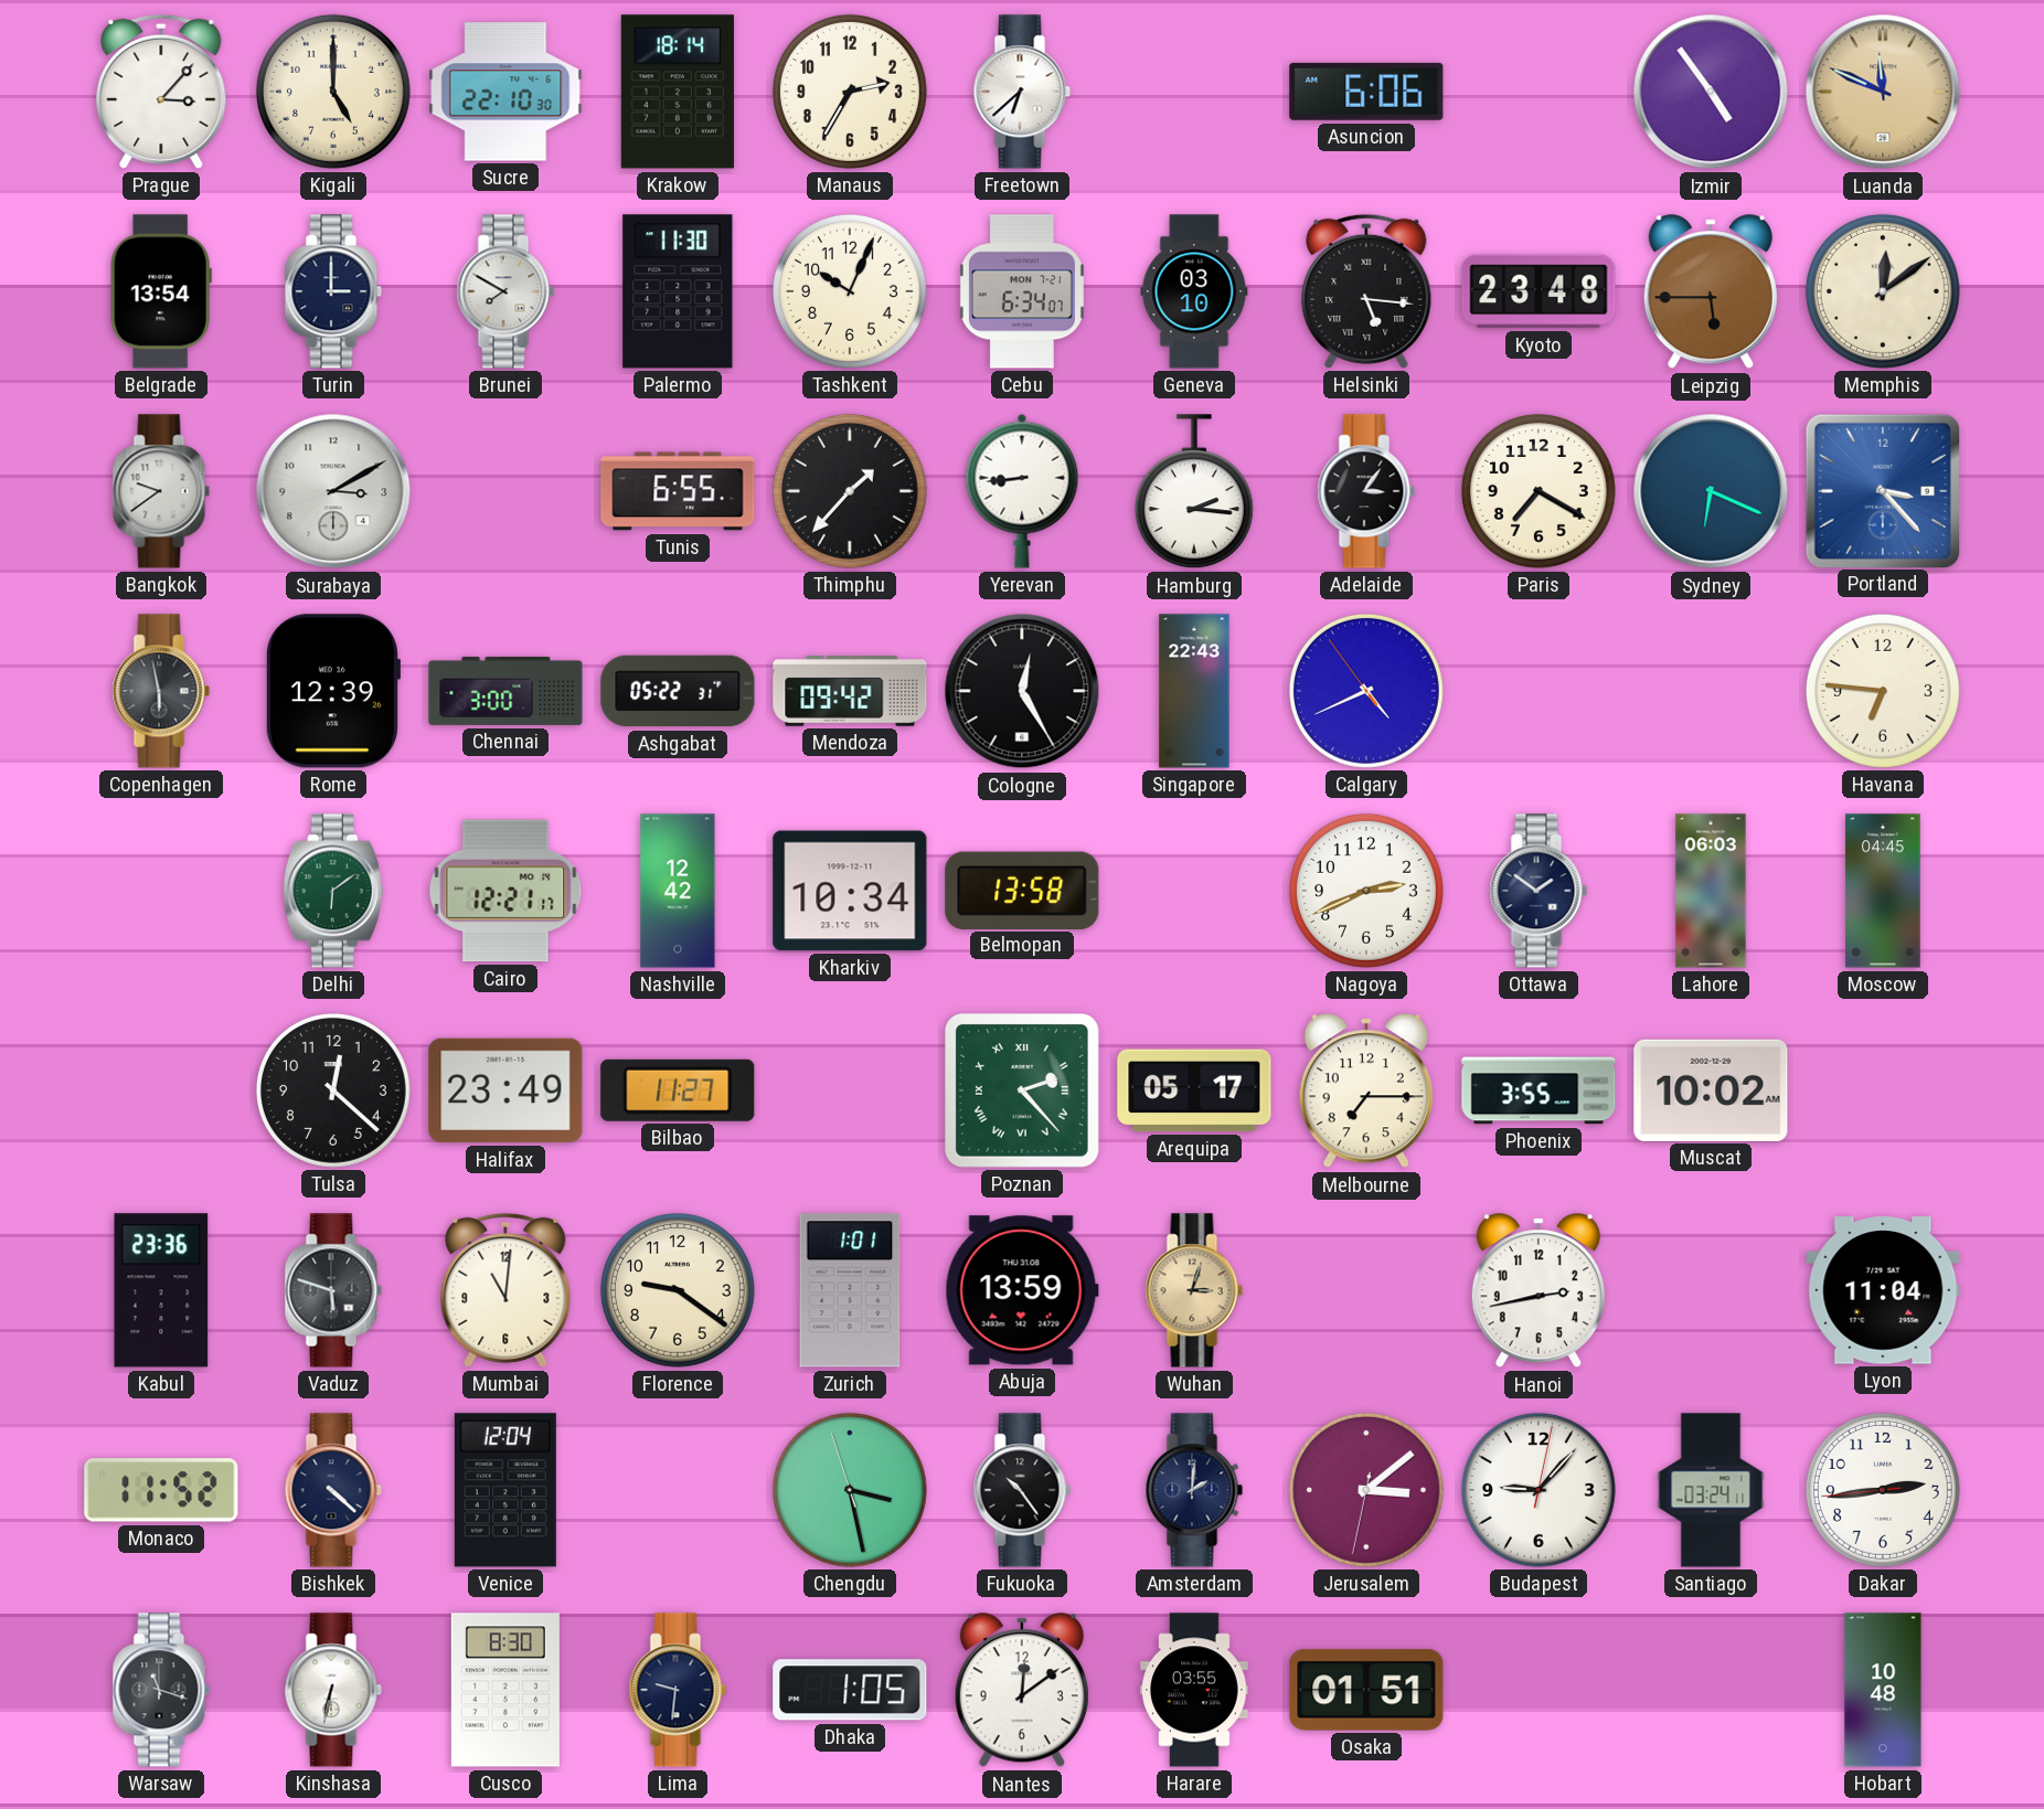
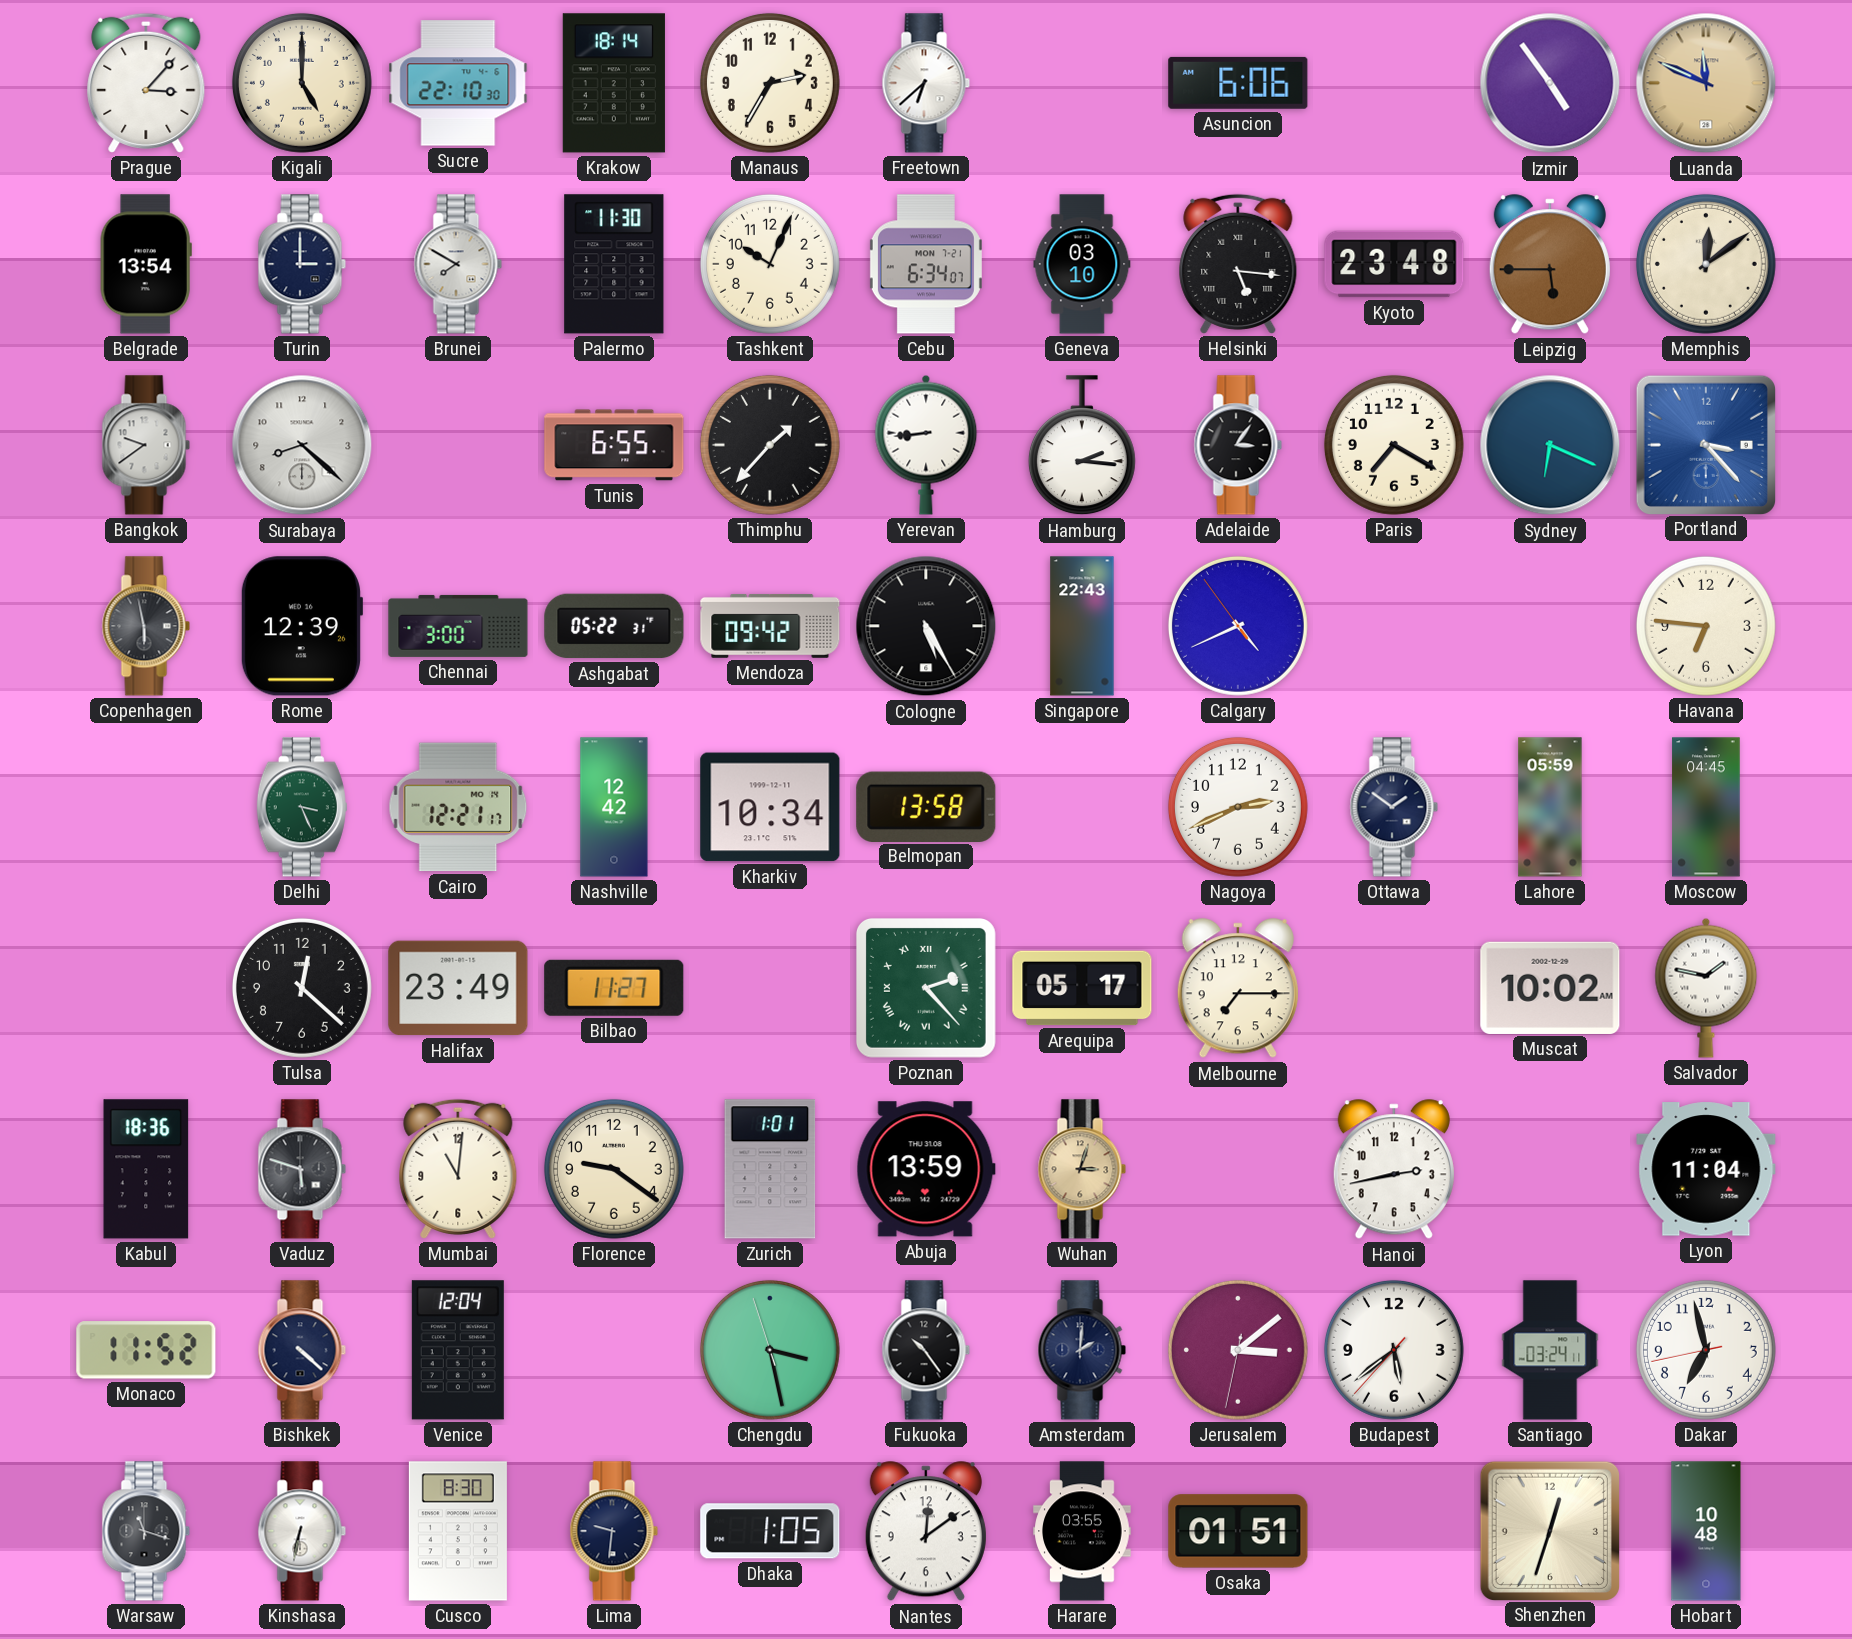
Surabaya: 3:10 -> 8:22 (302, 445)
Cologne: 12:25 -> 5:25 (926, 626)
Delhi: 6:09 -> 3:26 (302, 807)
Lahore: 06:03 -> 05:59 (1550, 807)
Phoenix: 3:55 -> none (1539, 1090)
Salvador: none -> 1:47 (1706, 988)
Kabul: 23:36 -> 18:36 (146, 1169)
Budapest: 9:07 -> 5:38 (1394, 1350)
Dakar: 2:43 -> 6:57 (1706, 1350)
Shenzhen: none -> 12:33 (1549, 1530)
